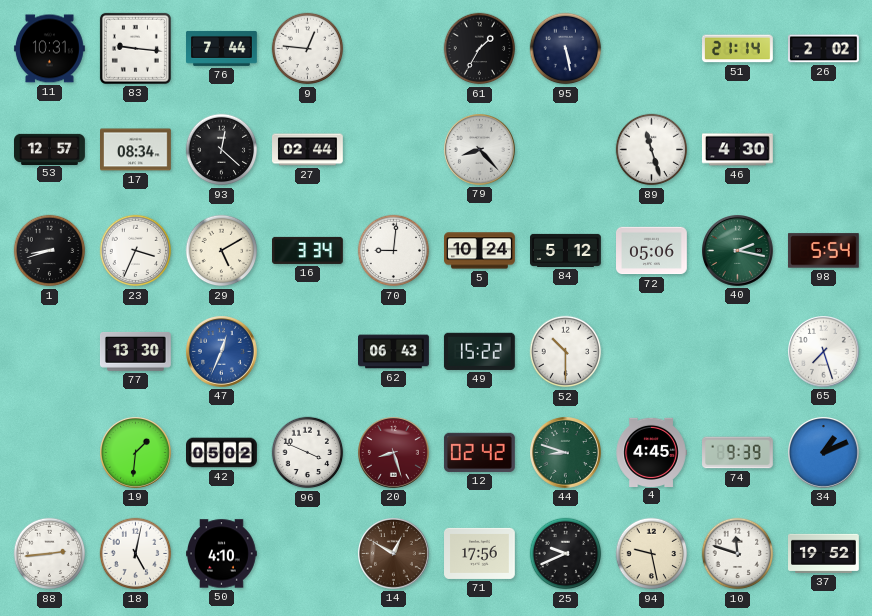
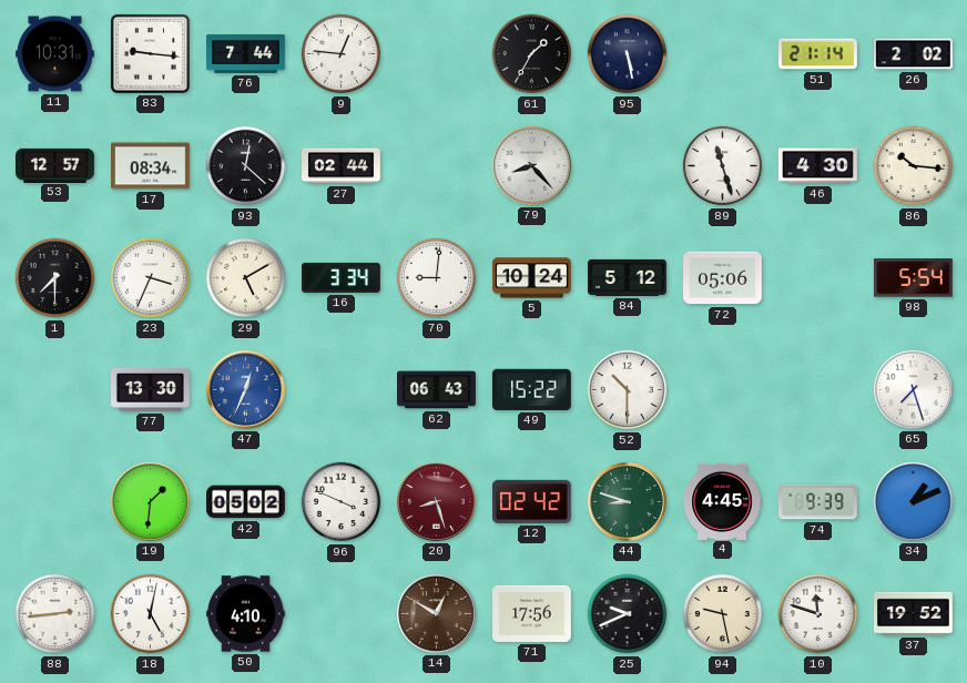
86: none -> 10:16 (914, 166)
1: 8:42 -> 7:30 (55, 278)
40: 2:17 -> none (738, 251)
